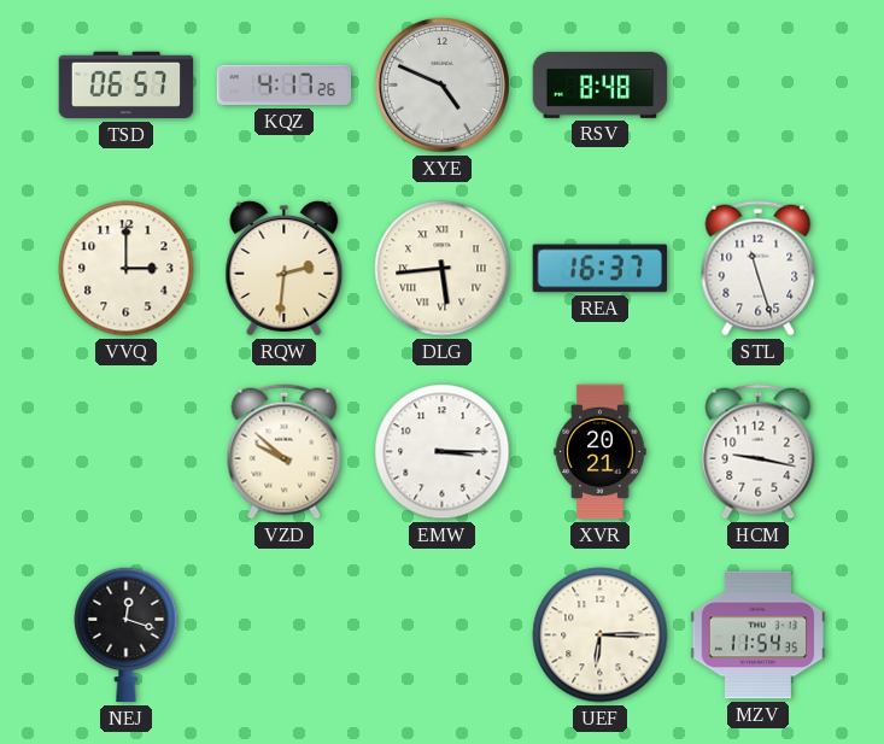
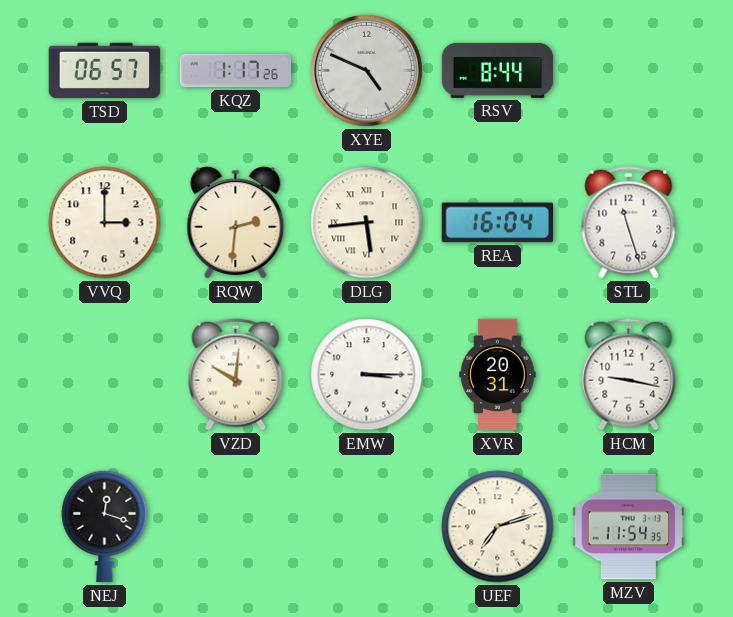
KQZ: 4:17 -> 1:17 (236, 71)
RSV: 8:48 -> 8:44 (498, 70)
REA: 16:37 -> 16:04 (498, 223)
VZD: 9:52 -> 10:01 (236, 375)
XVR: 20:21 -> 20:31 (498, 375)
UEF: 6:15 -> 7:12 (498, 527)
